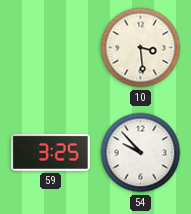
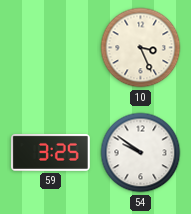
10: 3:29 -> 3:26 (141, 48)
54: 9:53 -> 9:51 (141, 153)
